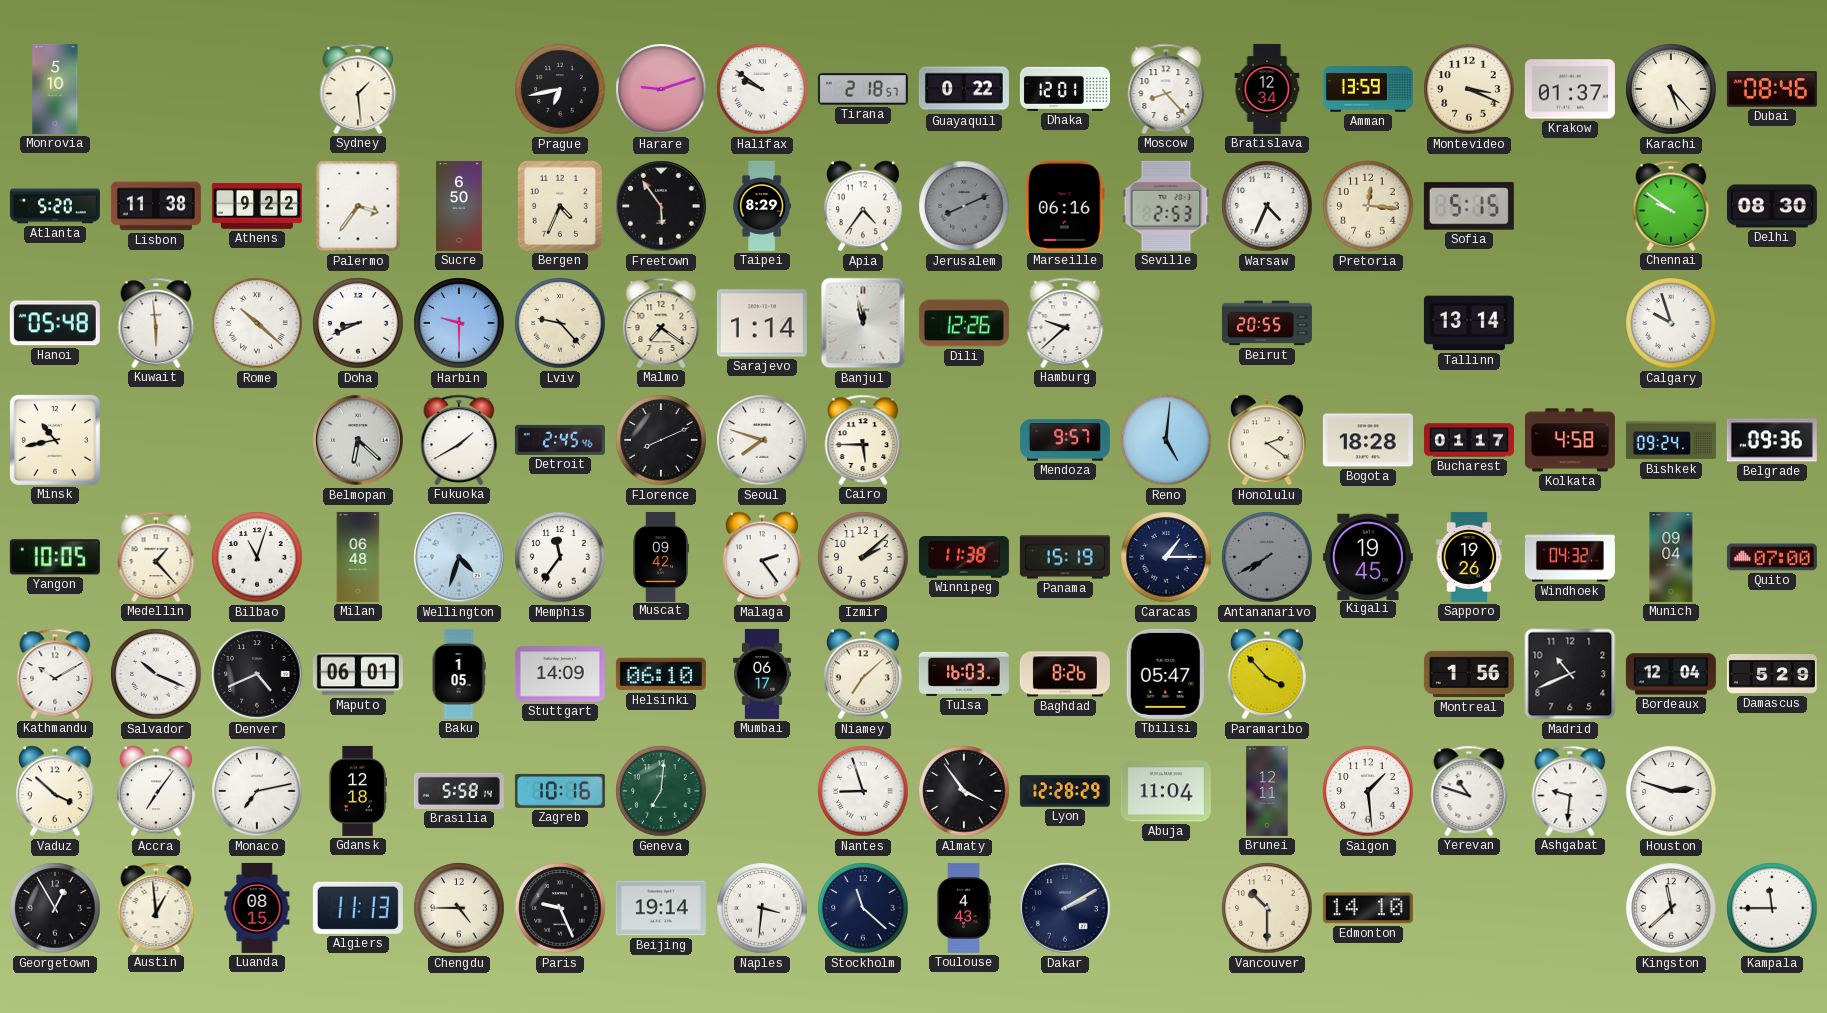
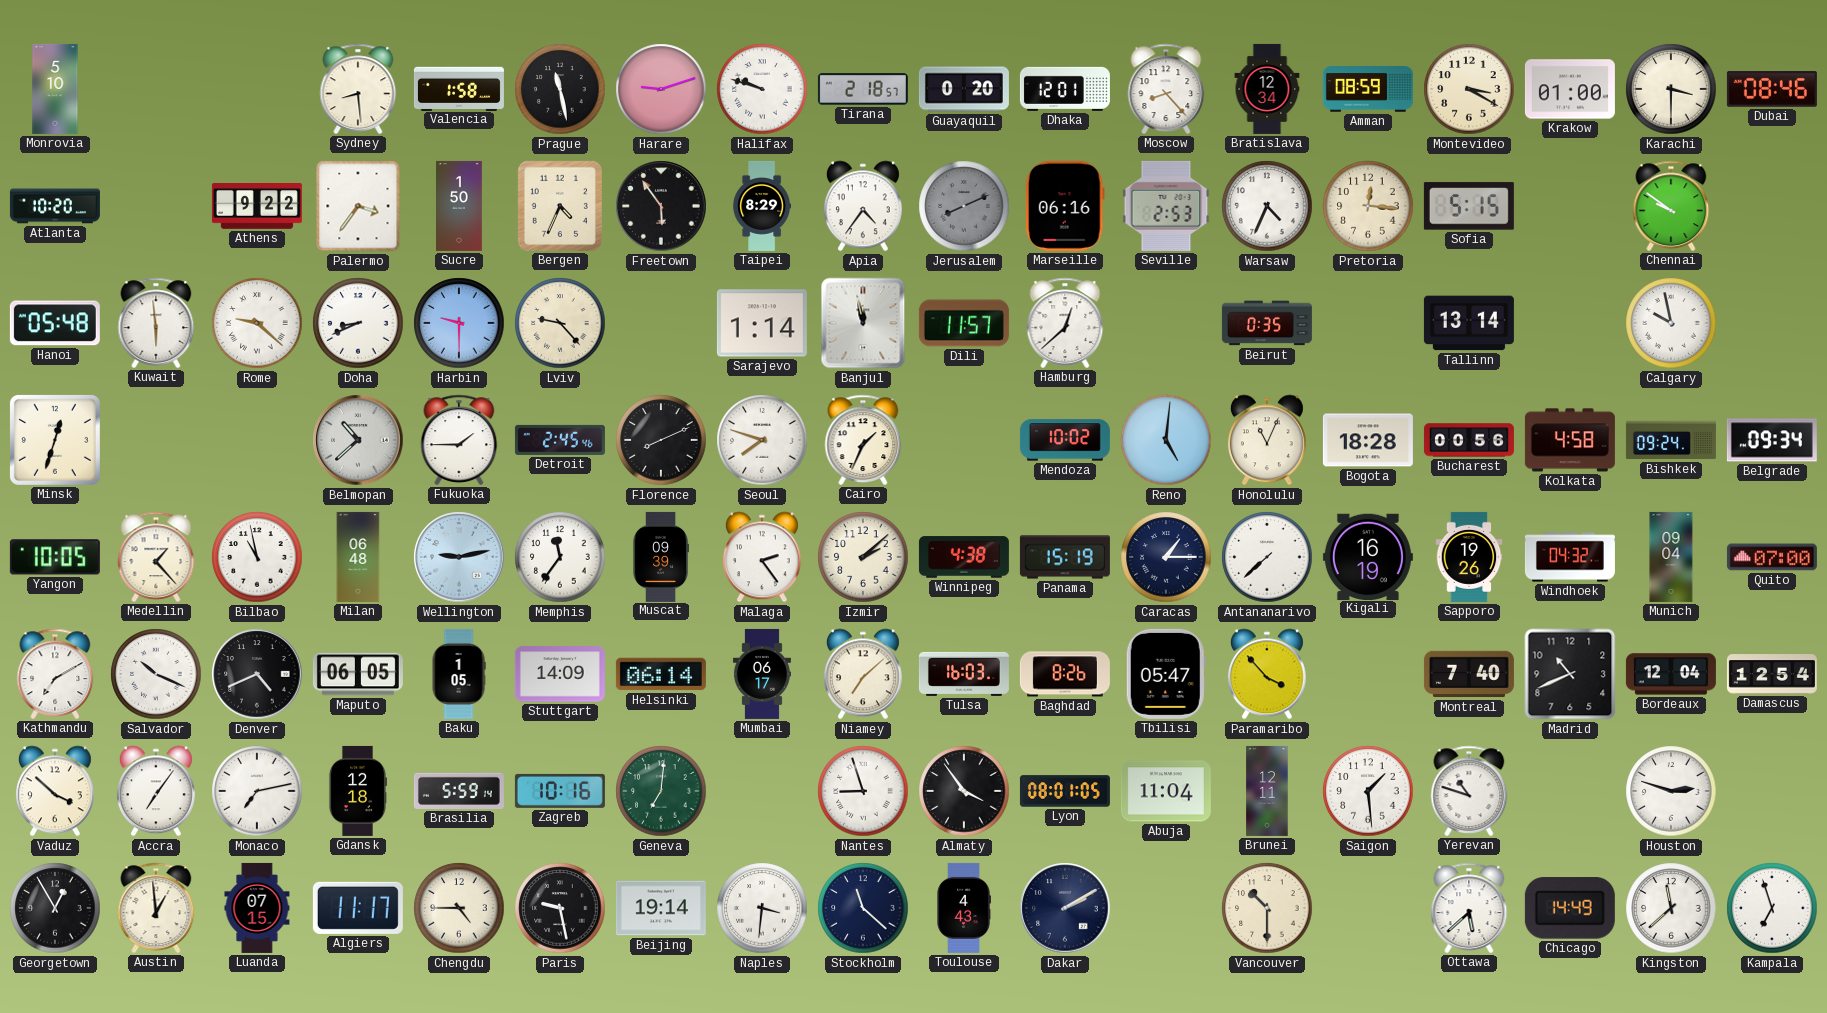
Sydney: 1:29 -> 8:29 (358, 89)
Valencia: none -> 1:58 (459, 88)
Prague: 6:43 -> 11:28 (560, 89)
Halifax: 9:51 -> 9:48 (762, 89)
Guayaquil: 0:22 -> 0:20 (964, 89)
Amman: 13:59 -> 08:59 (1368, 90)
Montevideo: 3:19 -> 3:20 (1469, 89)
Krakow: 01:37 -> 01:00 (1570, 89)
Karachi: 5:23 -> 3:30 (1671, 89)
Atlanta: 5:20 -> 10:20 (55, 206)
Lisbon: 11:38 -> none (156, 206)
Sucre: 6:50 -> 1:50 (460, 206)
Delhi: 08:30 -> none (1772, 206)
Rome: 10:22 -> 9:22 (257, 323)
Malmo: 7:21 -> none (661, 323)
Dili: 12:26 -> 11:57 (964, 323)
Hamburg: 9:38 -> 12:38 (1065, 323)
Beirut: 20:55 -> 0:35 (1267, 323)
Calgary: 9:57 -> 9:58 (1671, 323)
Minsk: 10:43 -> 12:33 (55, 440)
Belmopan: 6:22 -> 10:38 (358, 440)
Fukuoka: 1:40 -> 1:45 (459, 440)
Cairo: 5:45 -> 1:34 (863, 440)
Mendoza: 9:57 -> 10:02 (1065, 440)
Honolulu: 2:21 -> 11:04 (1267, 440)
Bucharest: 01:17 -> 00:56 (1469, 440)
Belgrade: 09:36 -> 09:34 (1772, 440)
Bilbao: 11:03 -> 10:58 (257, 557)
Wellington: 4:33 -> 9:13 (459, 557)
Muscat: 09:42 -> 09:39 (660, 557)
Winnipeg: 11:38 -> 4:38 (964, 557)
Antananarivo: 7:40 -> 7:38 (1267, 557)
Antananarivo dial: grey -> white (1267, 557)
Kigali: 19:45 -> 16:19 (1368, 556)
Kathmandu: 10:10 -> 7:10 (55, 674)
Maputo: 06:01 -> 06:05 (358, 674)
Helsinki: 06:10 -> 06:14 (661, 674)
Montreal: 1:56 -> 7:40 (1469, 674)
Damascus: 5:29 -> 12:54 (1772, 674)
Brasilia: 5:58 -> 5:59 (459, 791)
Lyon: 12:28 -> 08:01 (1065, 791)
Ashgabat: 9:31 -> none (1570, 791)
Luanda: 08:15 -> 07:15 (257, 908)
Algiers: 11:13 -> 11:17 (358, 908)
Paris: 9:26 -> 9:28 (560, 908)
Edmonton: 14:10 -> none (1368, 908)
Ottawa: none -> 5:38 (1469, 908)
Chicago: none -> 14:49 (1570, 908)
Kampala: 11:45 -> 6:57 (1772, 908)
